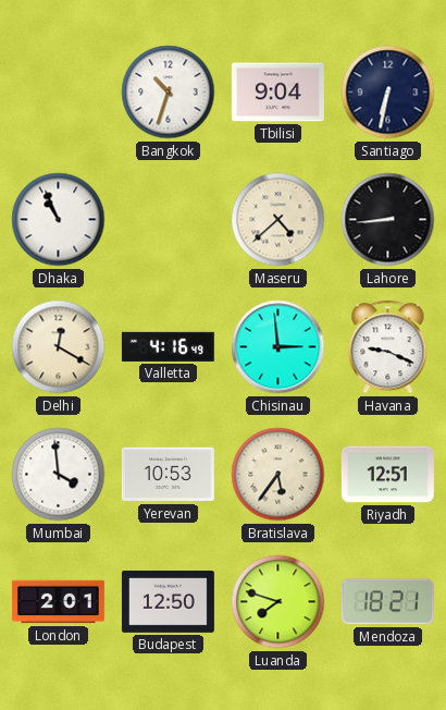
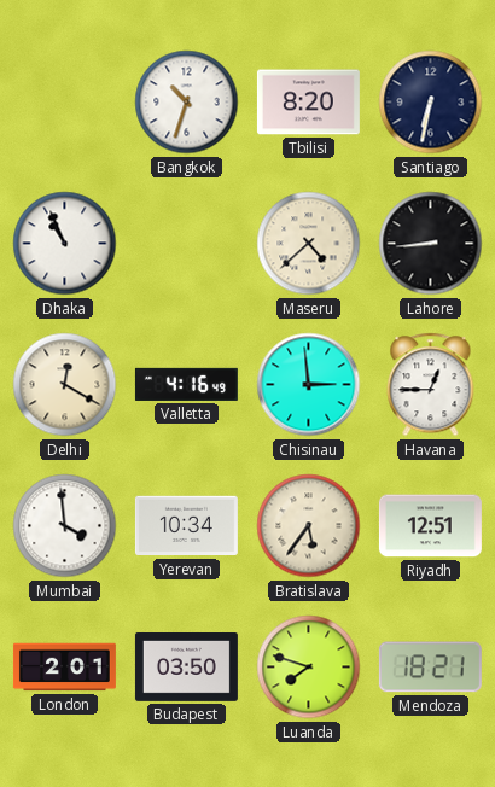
Tbilisi: 9:04 -> 8:20 (308, 103)
Havana: 9:19 -> 12:45 (431, 385)
Yerevan: 10:53 -> 10:34 (186, 526)
Budapest: 12:50 -> 03:50 (186, 668)
